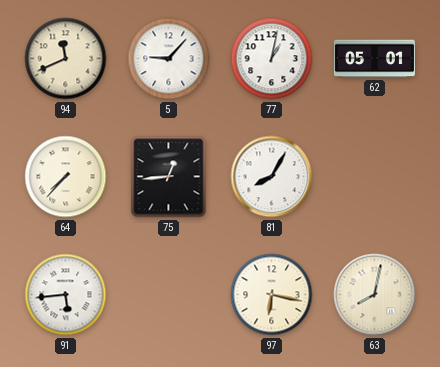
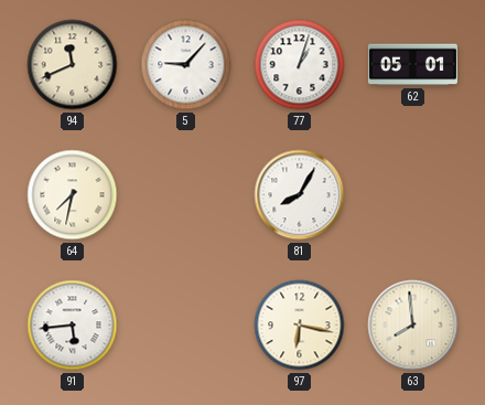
77: 1:02 -> 1:03 (300, 65)
64: 7:37 -> 7:32 (73, 195)
75: 12:44 -> none (169, 177)
63: 8:02 -> 7:59 (413, 326)
